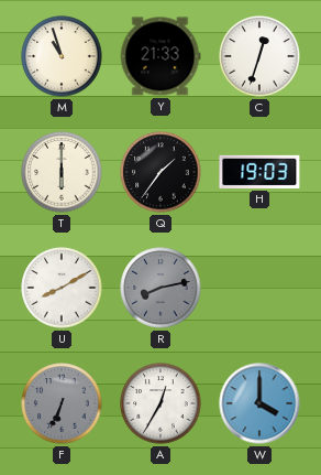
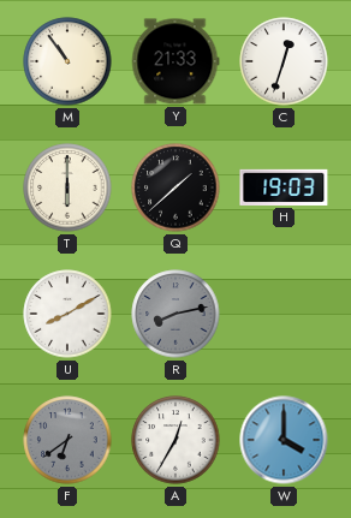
M: 10:57 -> 10:54 (67, 61)
Q: 1:36 -> 1:38 (175, 187)
F: 6:34 -> 6:39 (67, 440)
